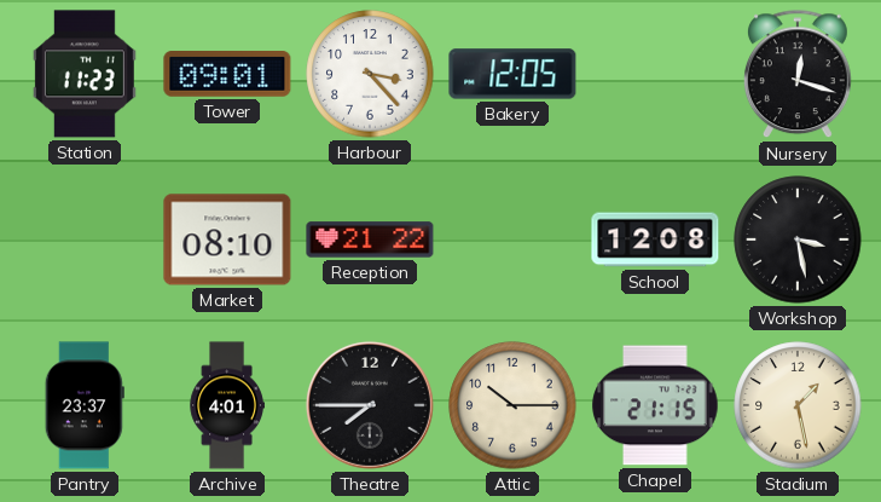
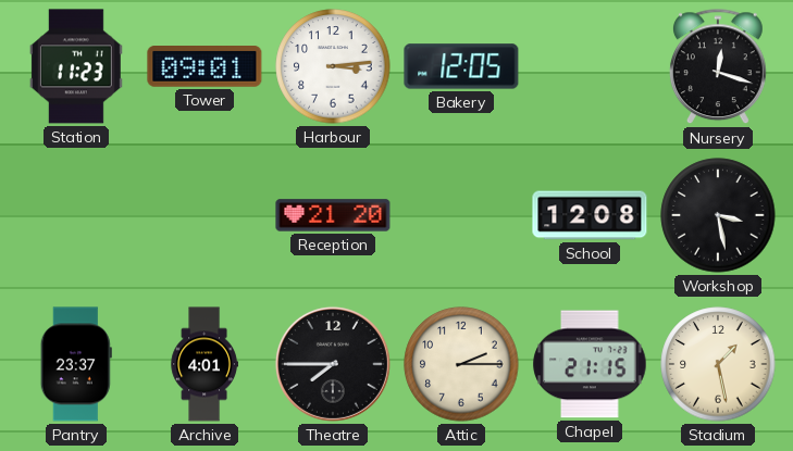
Harbour: 3:23 -> 3:14 (333, 66)
Market: 08:10 -> none (227, 240)
Reception: 21:22 -> 21:20 (333, 215)
Attic: 10:15 -> 2:15 (461, 364)
